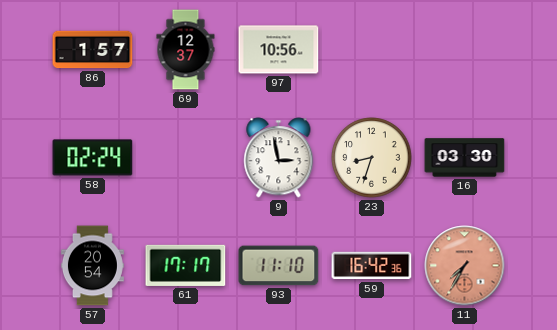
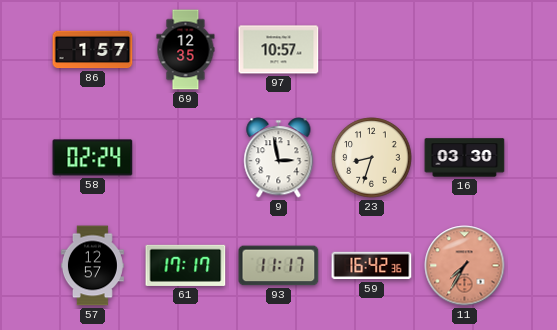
69: 12:37 -> 12:35 (186, 50)
97: 10:56 -> 10:57 (279, 50)
57: 20:54 -> 12:57 (92, 266)
93: 11:10 -> 11:17 (279, 266)
